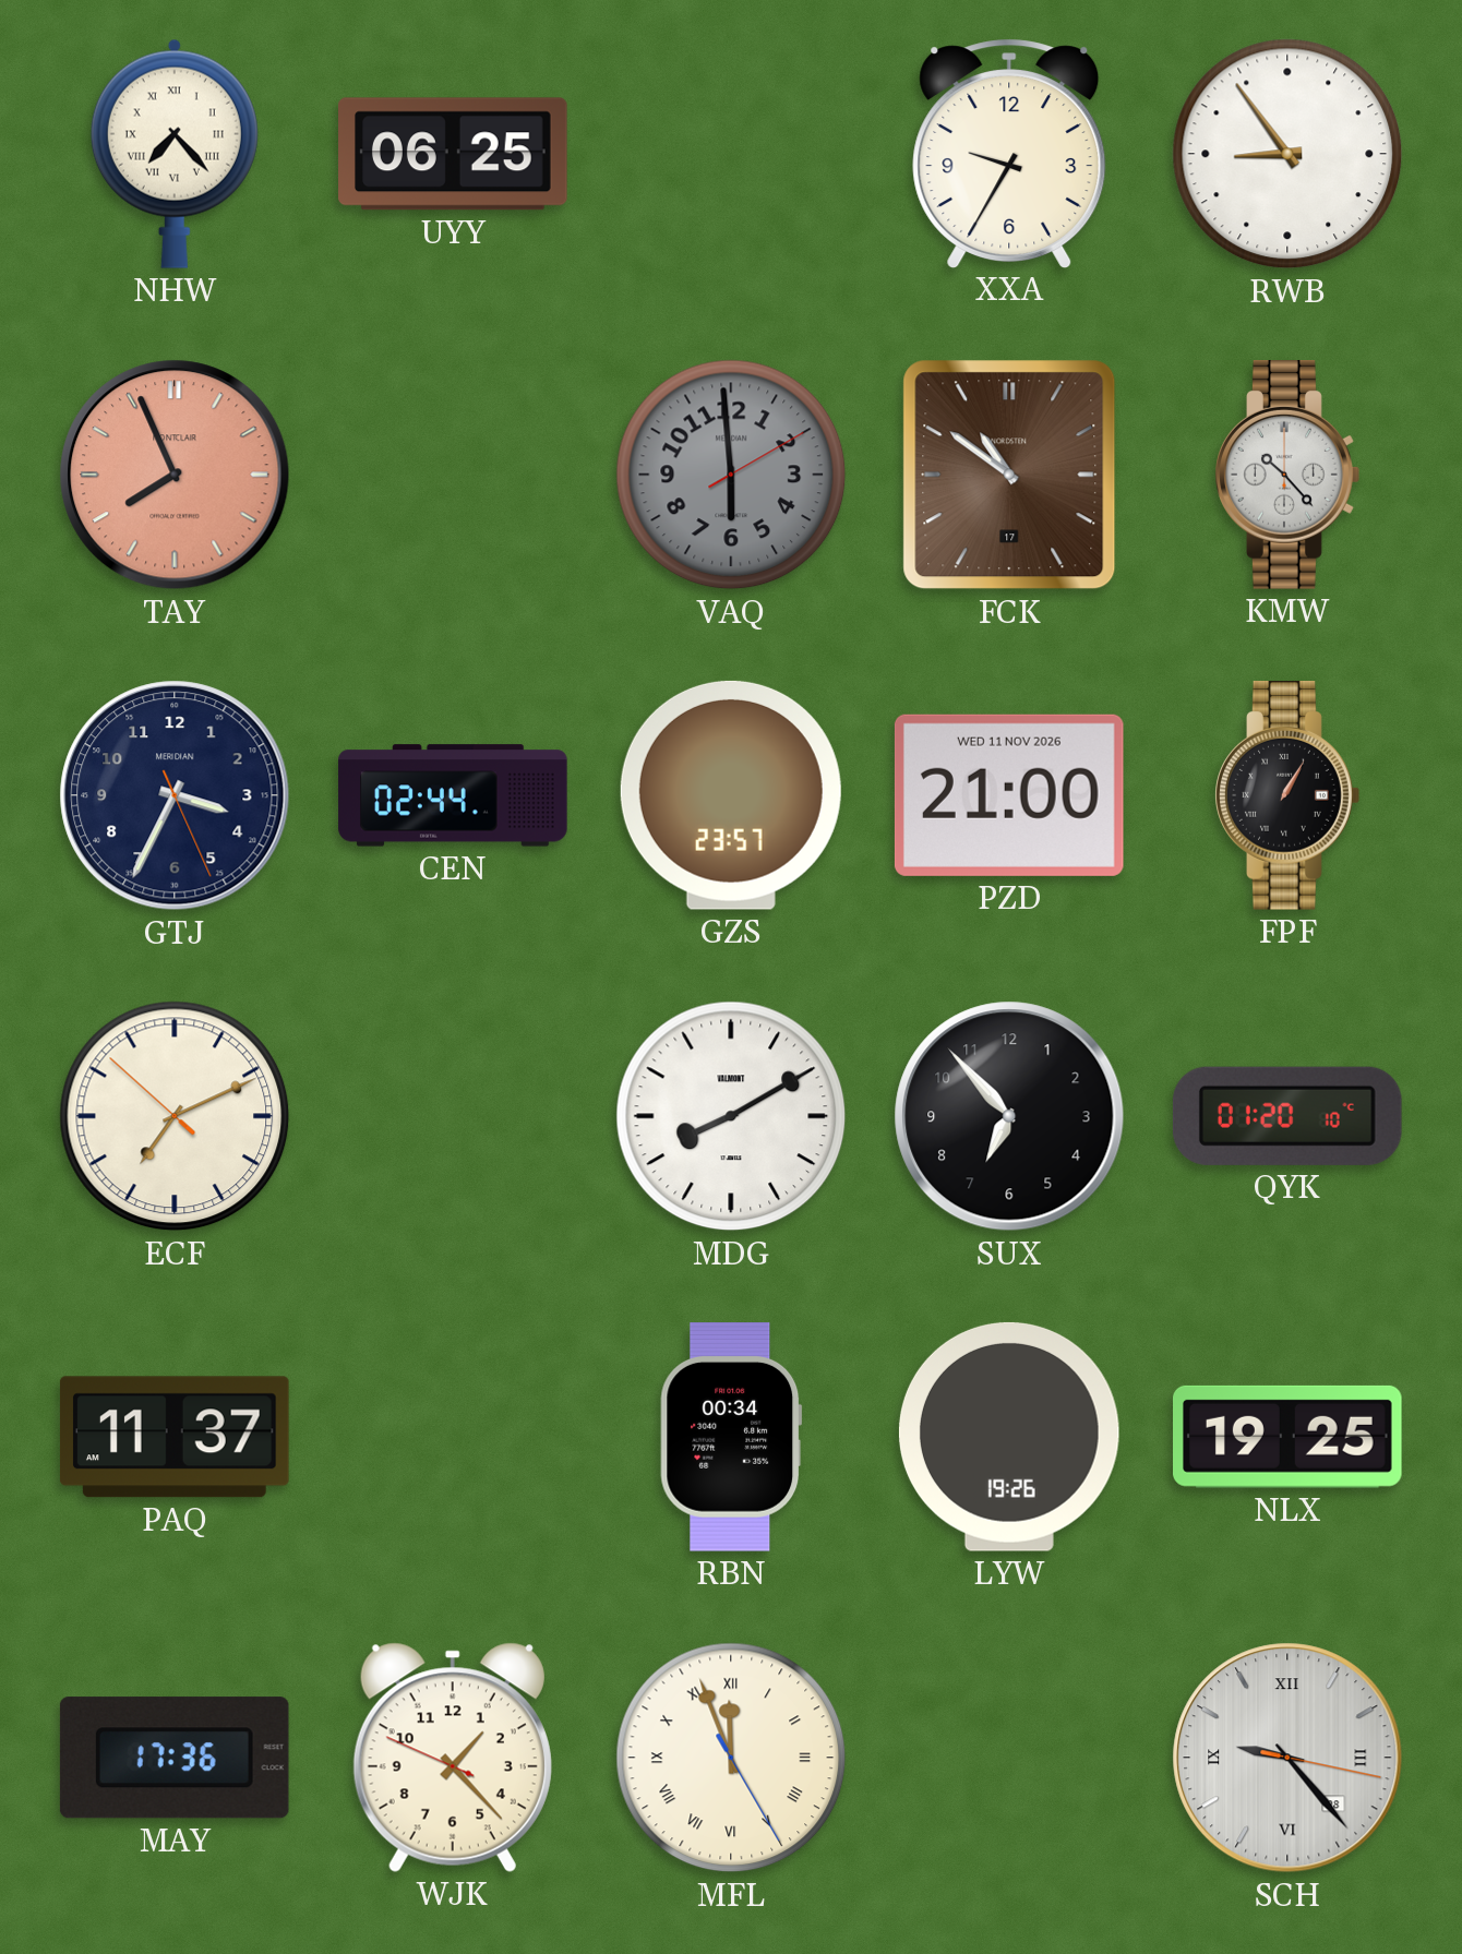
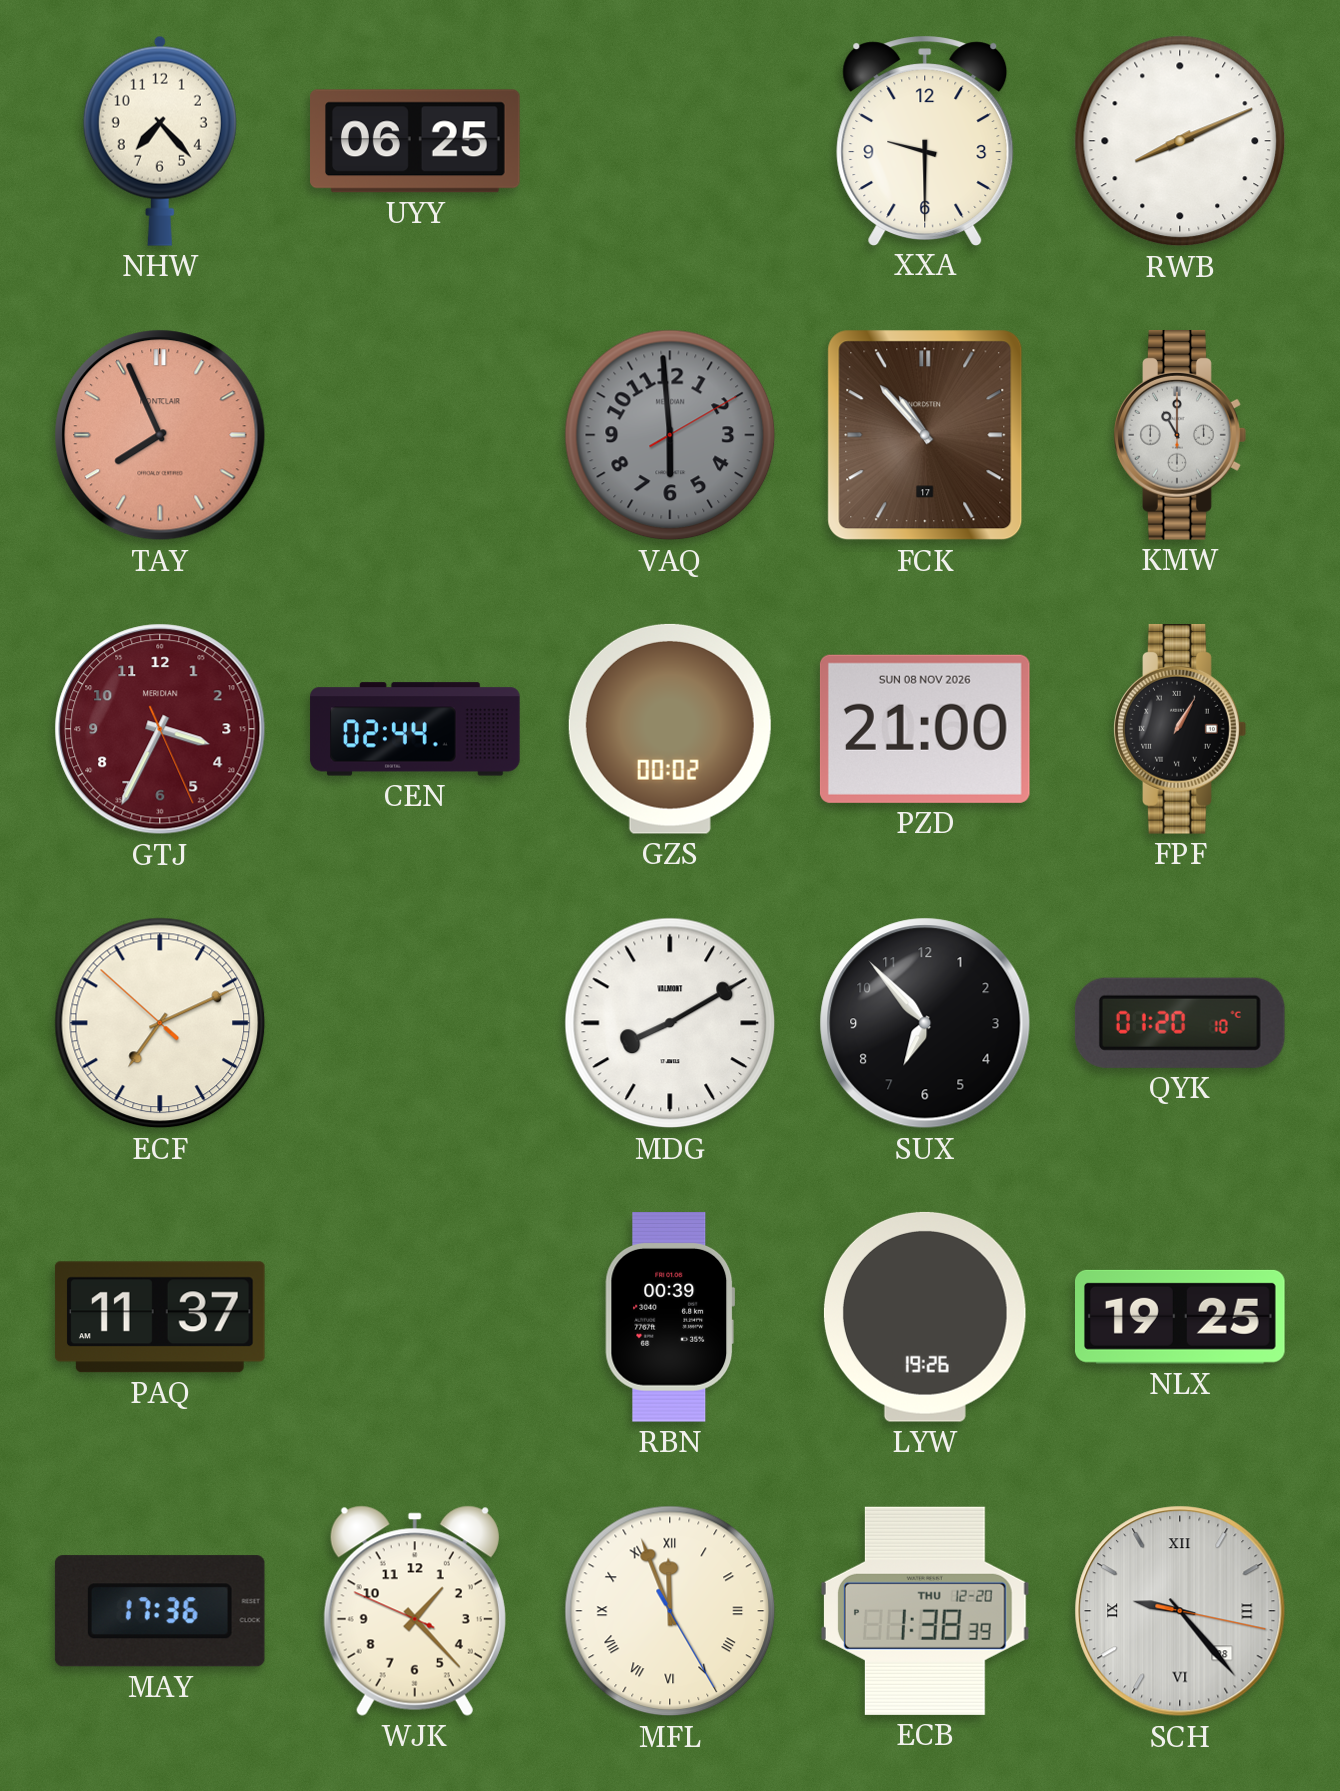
NHW numerals: Roman -> Arabic (160, 141)
XXA: 9:35 -> 9:30 (925, 140)
RWB: 8:54 -> 8:11 (1180, 141)
FCK: 10:51 -> 10:53 (925, 435)
KMW: 10:23 -> 11:00 (1180, 436)
GTJ dial: navy -> burgundy (160, 729)
GZS: 23:57 -> 00:02 (670, 729)
PZD date: WED 11 NOV 2026 -> SUN 08 NOV 2026 (925, 729)
RBN: 00:34 -> 00:39 (670, 1318)
ECB: none -> 1:38 (925, 1611)
